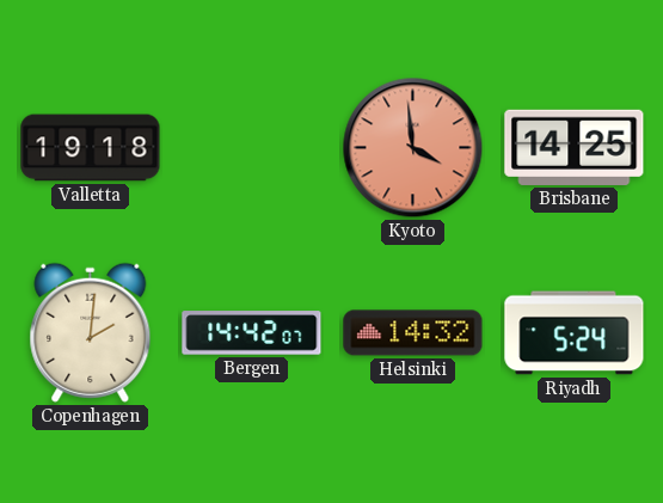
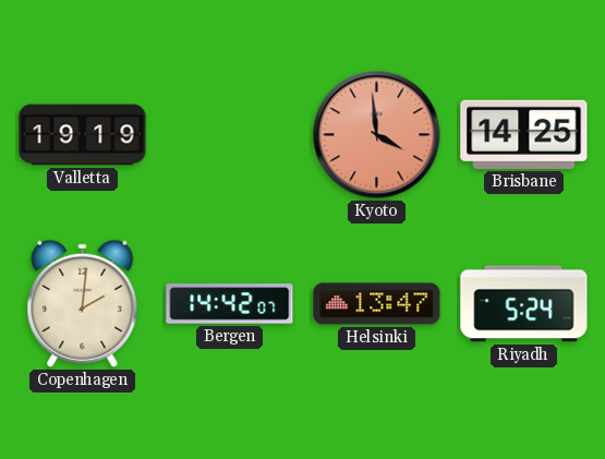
Valletta: 19:18 -> 19:19 (83, 135)
Helsinki: 14:32 -> 13:47 (377, 304)
